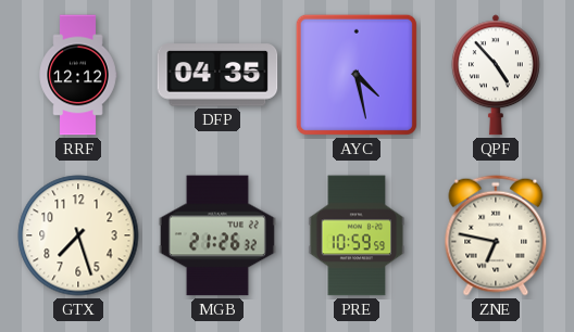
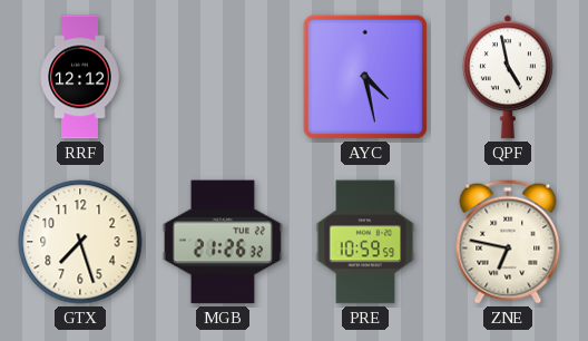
DFP: 04:35 -> none (217, 75)
QPF: 4:53 -> 4:58 (508, 77)
